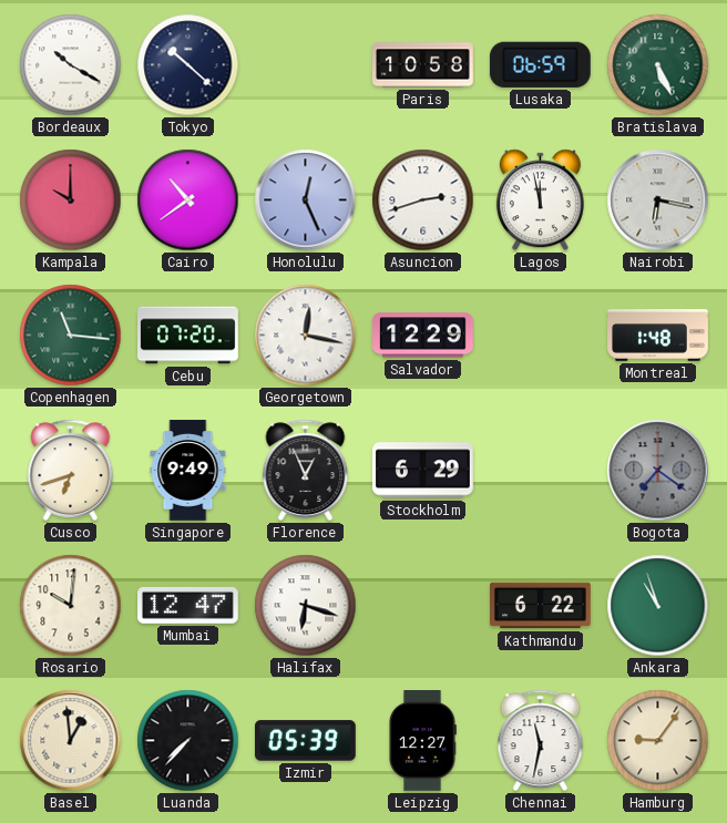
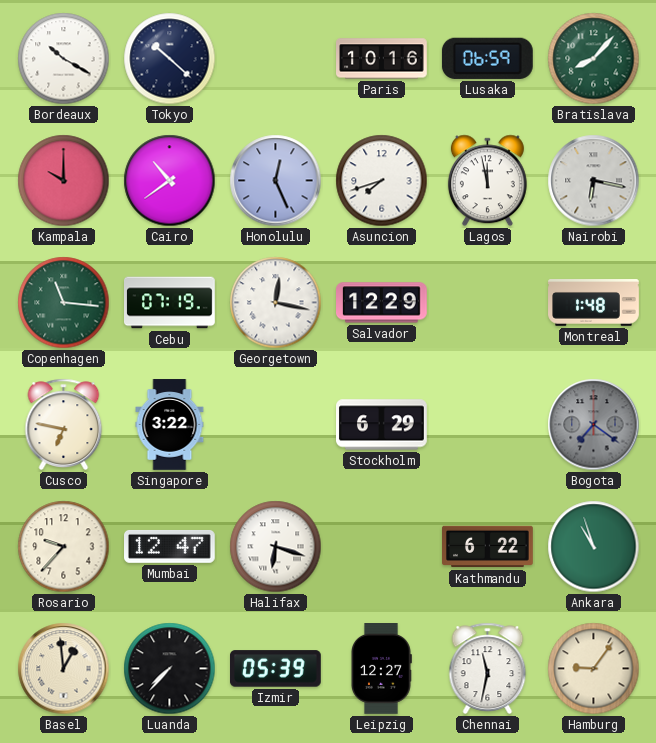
Paris: 10:58 -> 10:16 (382, 59)
Bratislava: 5:26 -> 8:07 (594, 59)
Asuncion: 2:42 -> 7:42 (382, 181)
Cebu: 07:20 -> 07:19 (170, 303)
Cusco: 6:42 -> 6:47 (64, 424)
Singapore: 9:49 -> 3:22 (170, 425)
Florence: 12:56 -> none (306, 470)
Rosario: 10:01 -> 9:37 (64, 547)
